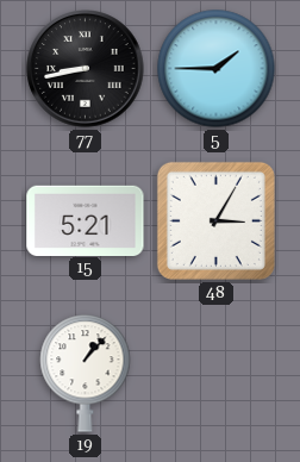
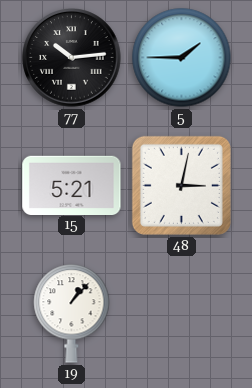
77: 8:43 -> 10:14 (72, 58)
48: 3:05 -> 3:02 (181, 185)
